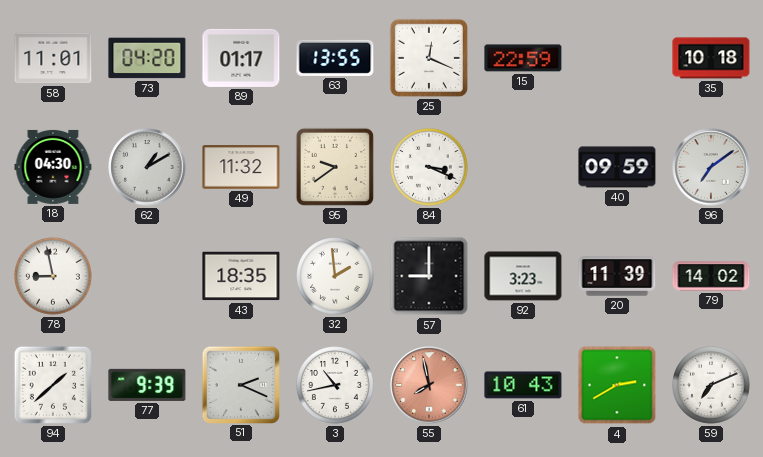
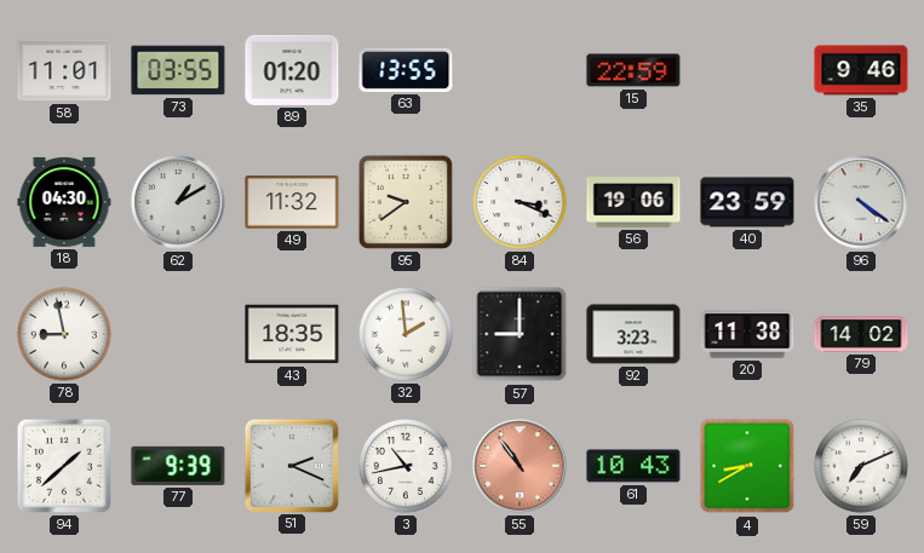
73: 04:20 -> 03:55 (178, 70)
89: 01:17 -> 01:20 (292, 70)
25: 12:19 -> none (429, 58)
35: 10:18 -> 9:46 (861, 70)
56: none -> 19:06 (633, 202)
40: 09:59 -> 23:59 (747, 202)
96: 7:09 -> 4:21 (861, 202)
20: 11:39 -> 11:38 (747, 334)
55: 7:58 -> 10:54 (520, 466)
4: 2:40 -> 8:40 (747, 466)
